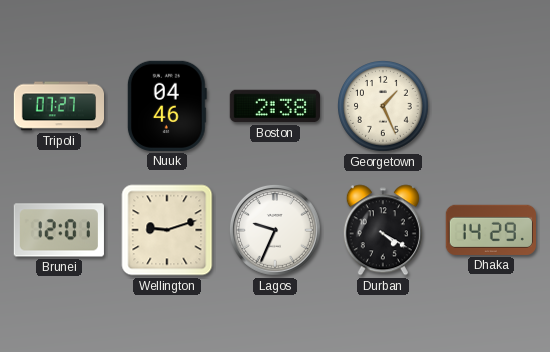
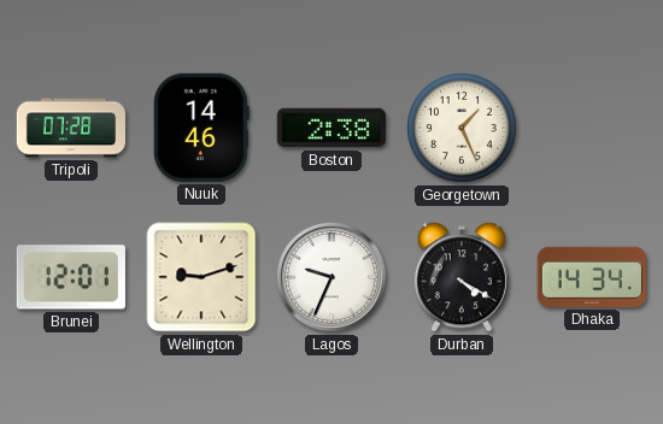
Tripoli: 07:27 -> 07:28 (71, 128)
Nuuk: 04:46 -> 14:46 (201, 128)
Dhaka: 14:29 -> 14:34 (592, 277)
